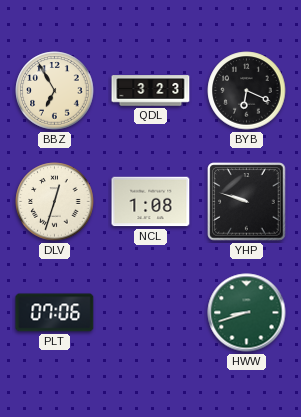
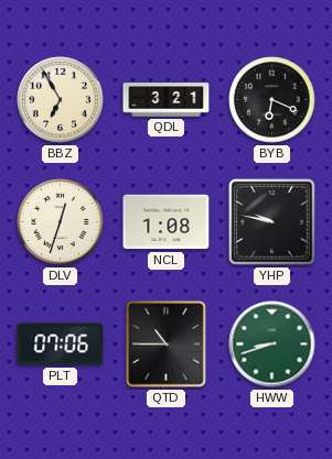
QDL: 3:23 -> 3:21 (167, 100)
YHP: 9:48 -> 9:47 (272, 222)
QTD: none -> 10:45 (167, 345)
